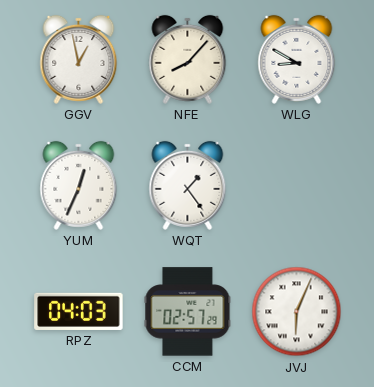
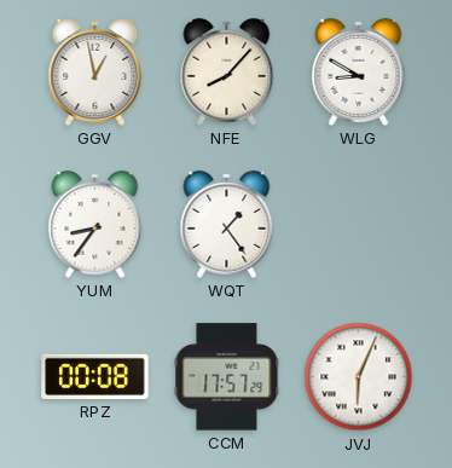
YUM: 12:34 -> 8:36 (95, 224)
RPZ: 04:03 -> 00:08 (95, 376)
CCM: 02:57 -> 17:57 (227, 377)
